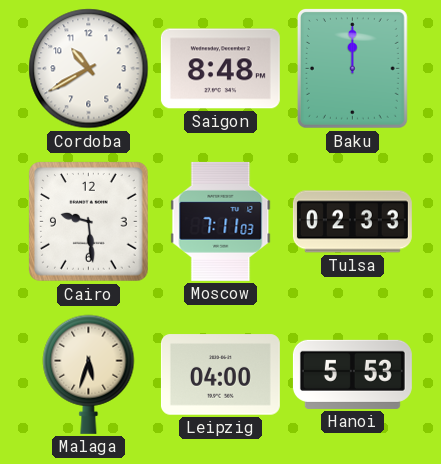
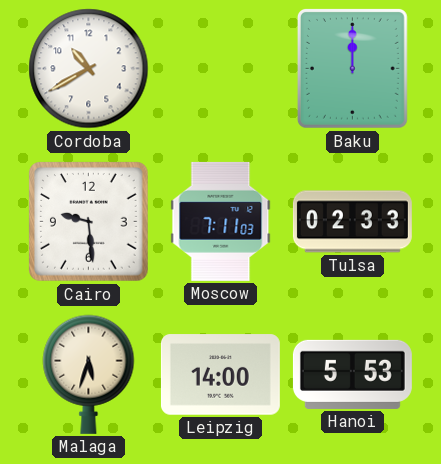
Saigon: 8:48 -> none (220, 69)
Leipzig: 04:00 -> 14:00 (220, 375)
